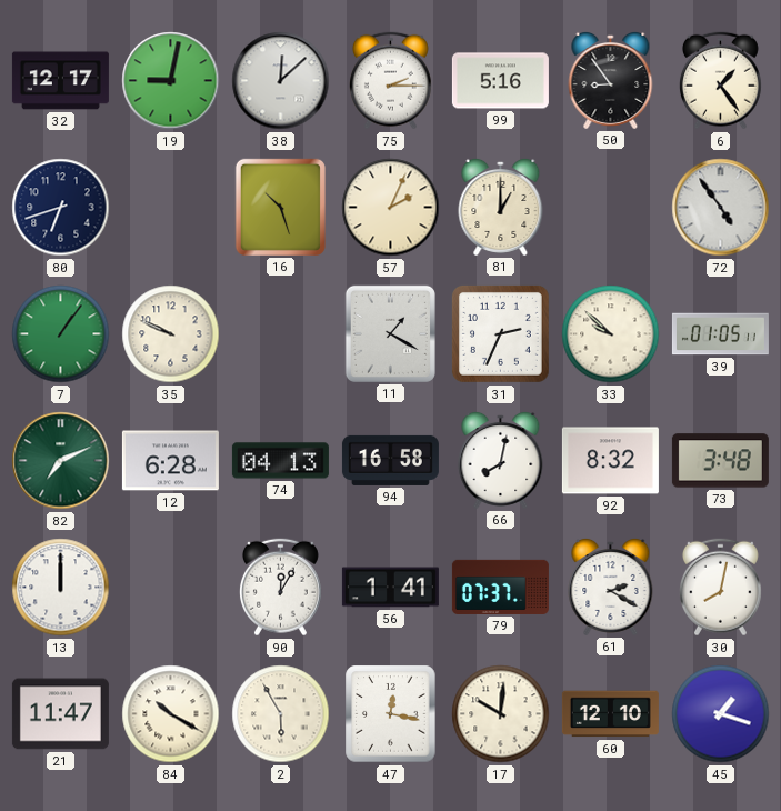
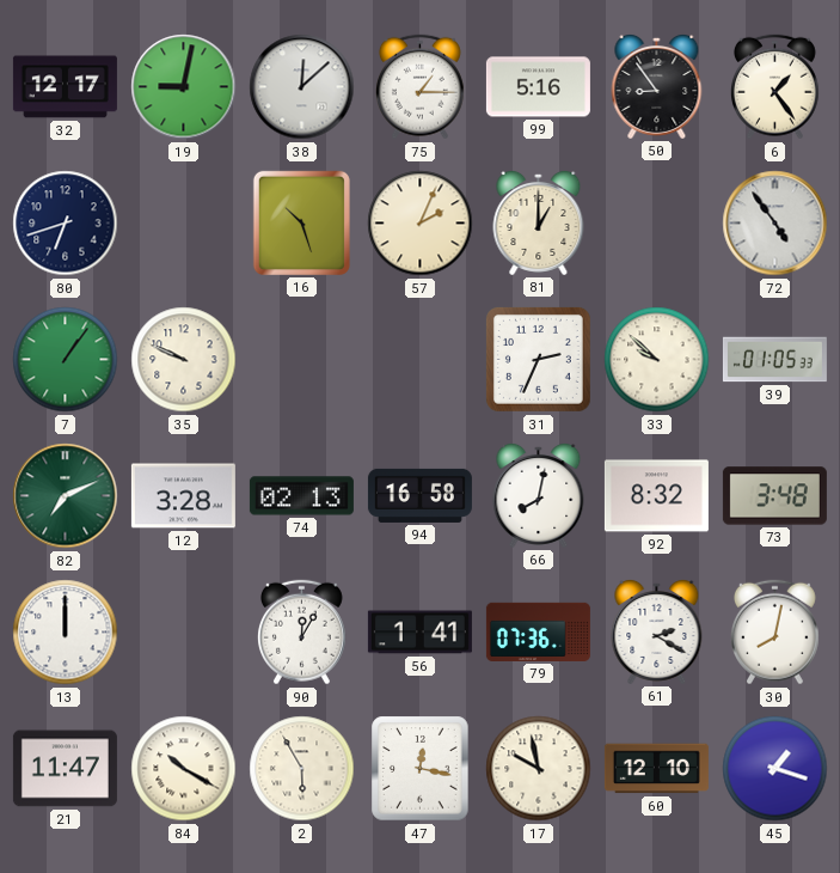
75: 2:15 -> 1:15 (419, 87)
11: 1:20 -> none (390, 333)
39: 01:05:11 -> 01:05:33 (774, 360)
12: 6:28 -> 3:28 (183, 496)
74: 04:13 -> 02:13 (301, 496)
79: 07:37 -> 07:36 (538, 631)
17: 10:01 -> 9:58 (539, 769)
